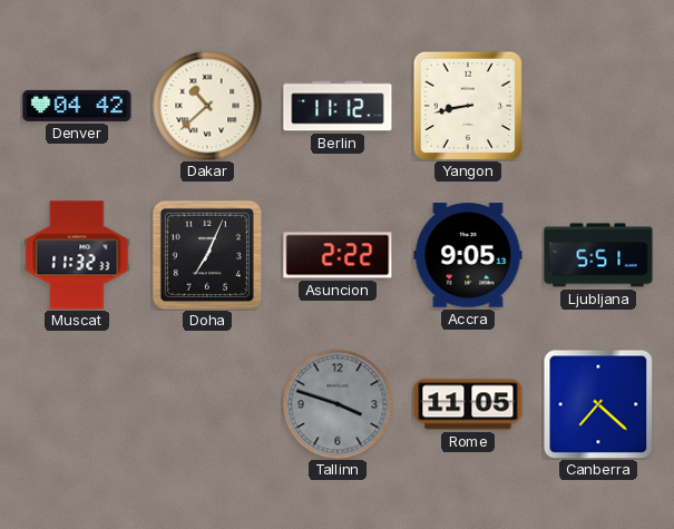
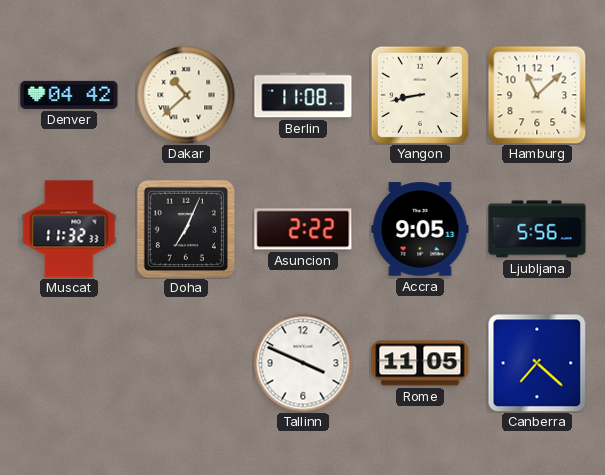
Berlin: 11:12 -> 11:08 (303, 95)
Hamburg: none -> 11:08 (537, 95)
Ljubljana: 5:51 -> 5:56 (537, 229)
Tallinn: 3:48 -> 3:49 (303, 363)
Tallinn dial: grey -> white (303, 363)
